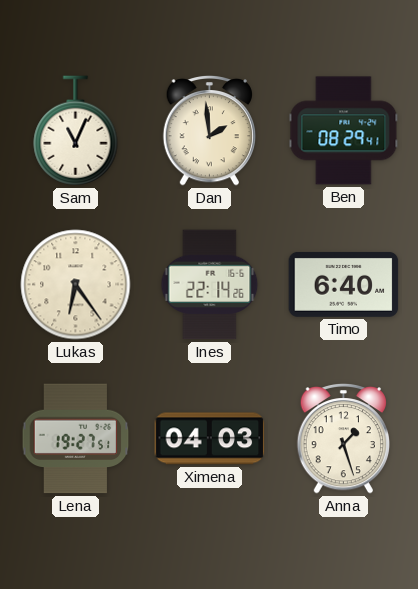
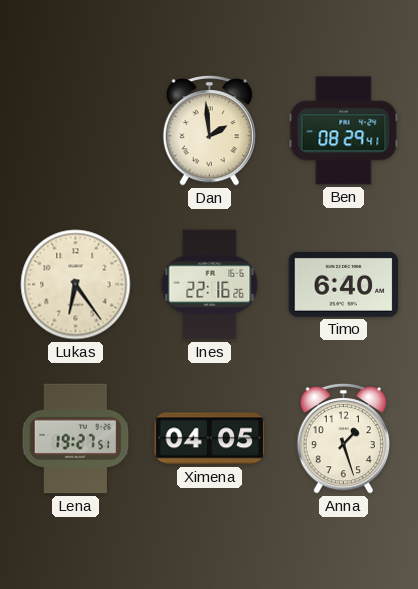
Sam: 11:04 -> none (76, 131)
Ines: 22:14 -> 22:16 (210, 285)
Ximena: 04:03 -> 04:05 (210, 439)
